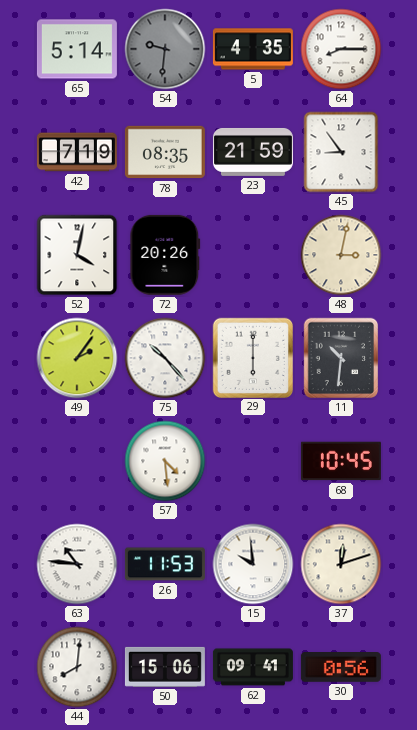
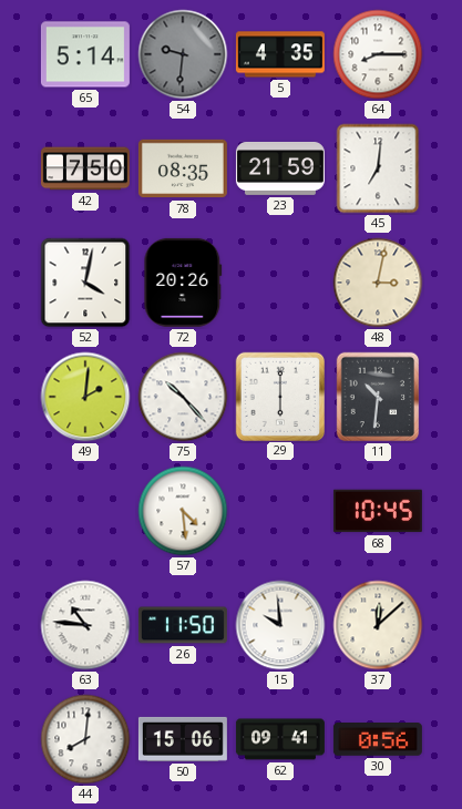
42: 7:19 -> 7:50 (85, 168)
45: 8:54 -> 7:01 (378, 168)
49: 2:06 -> 2:01 (85, 397)
26: 11:53 -> 11:50 (183, 625)
37: 12:12 -> 12:08 (378, 625)
